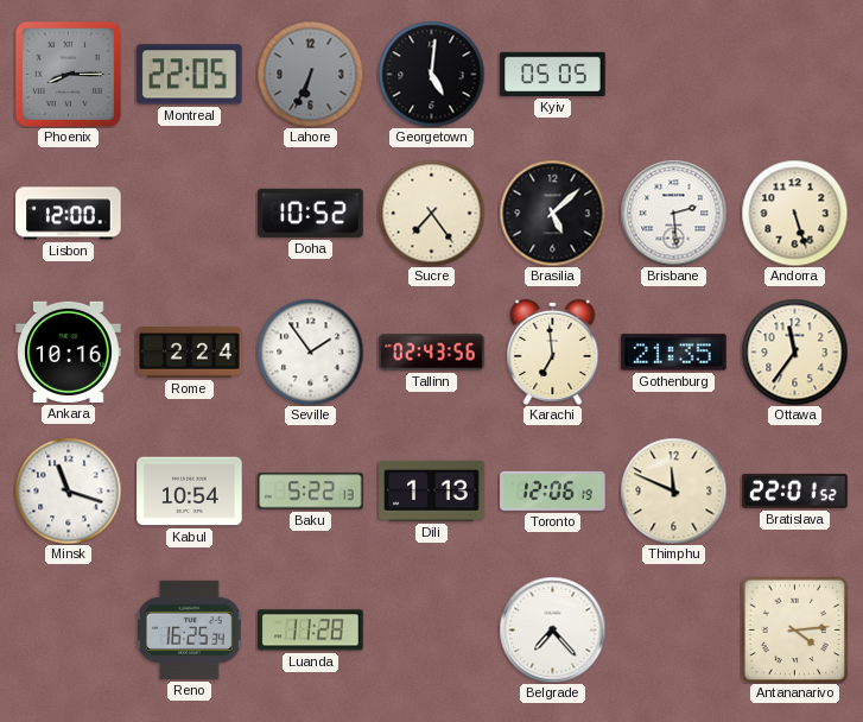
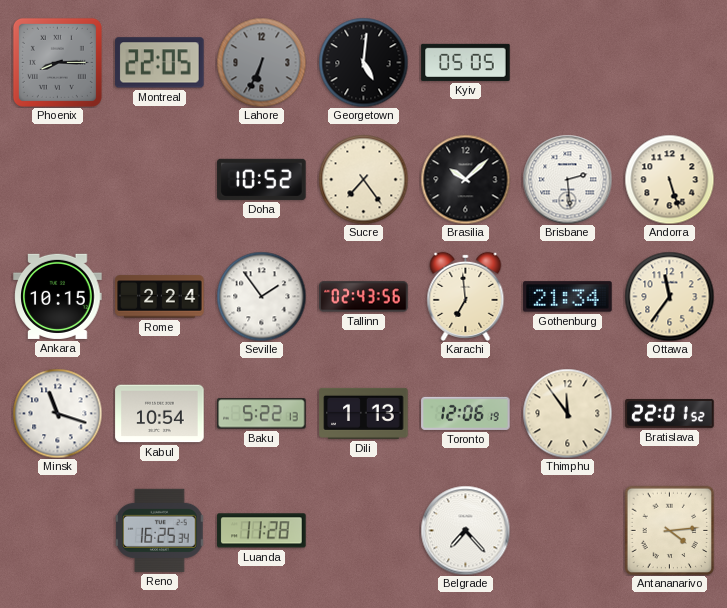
Lisbon: 12:00 -> none (69, 214)
Brasilia: 5:08 -> 10:08 (465, 179)
Ankara: 10:16 -> 10:15 (58, 296)
Gothenburg: 21:35 -> 21:34 (568, 297)
Thimphu: 11:49 -> 11:54 (567, 413)
